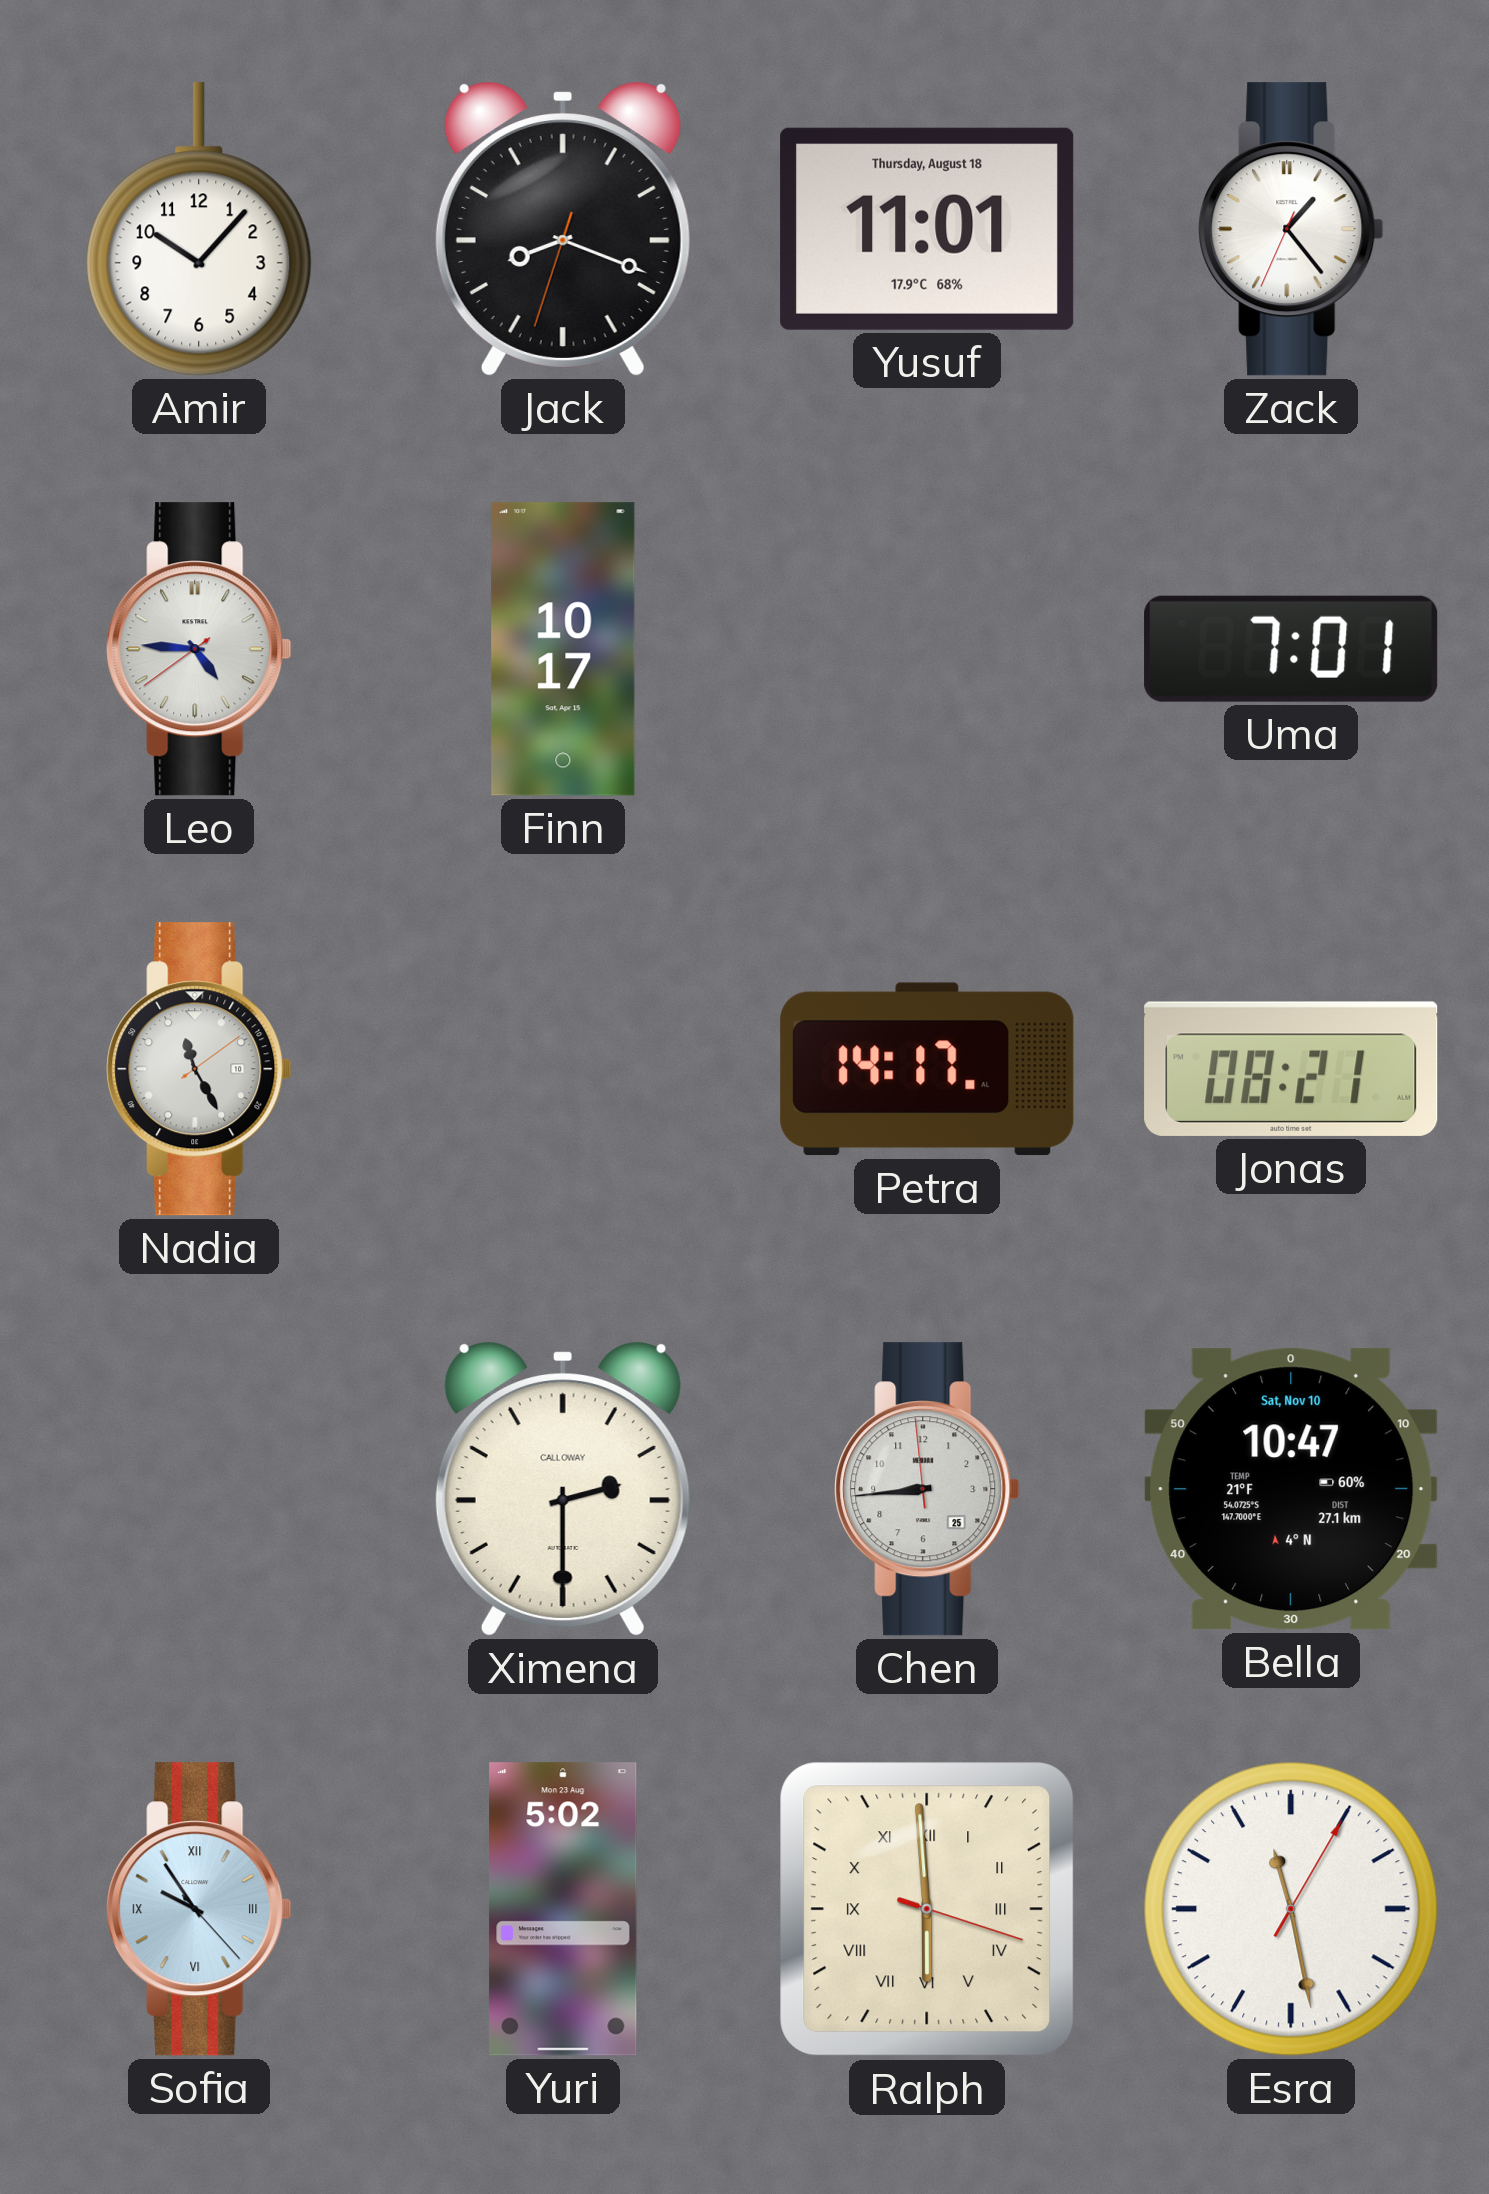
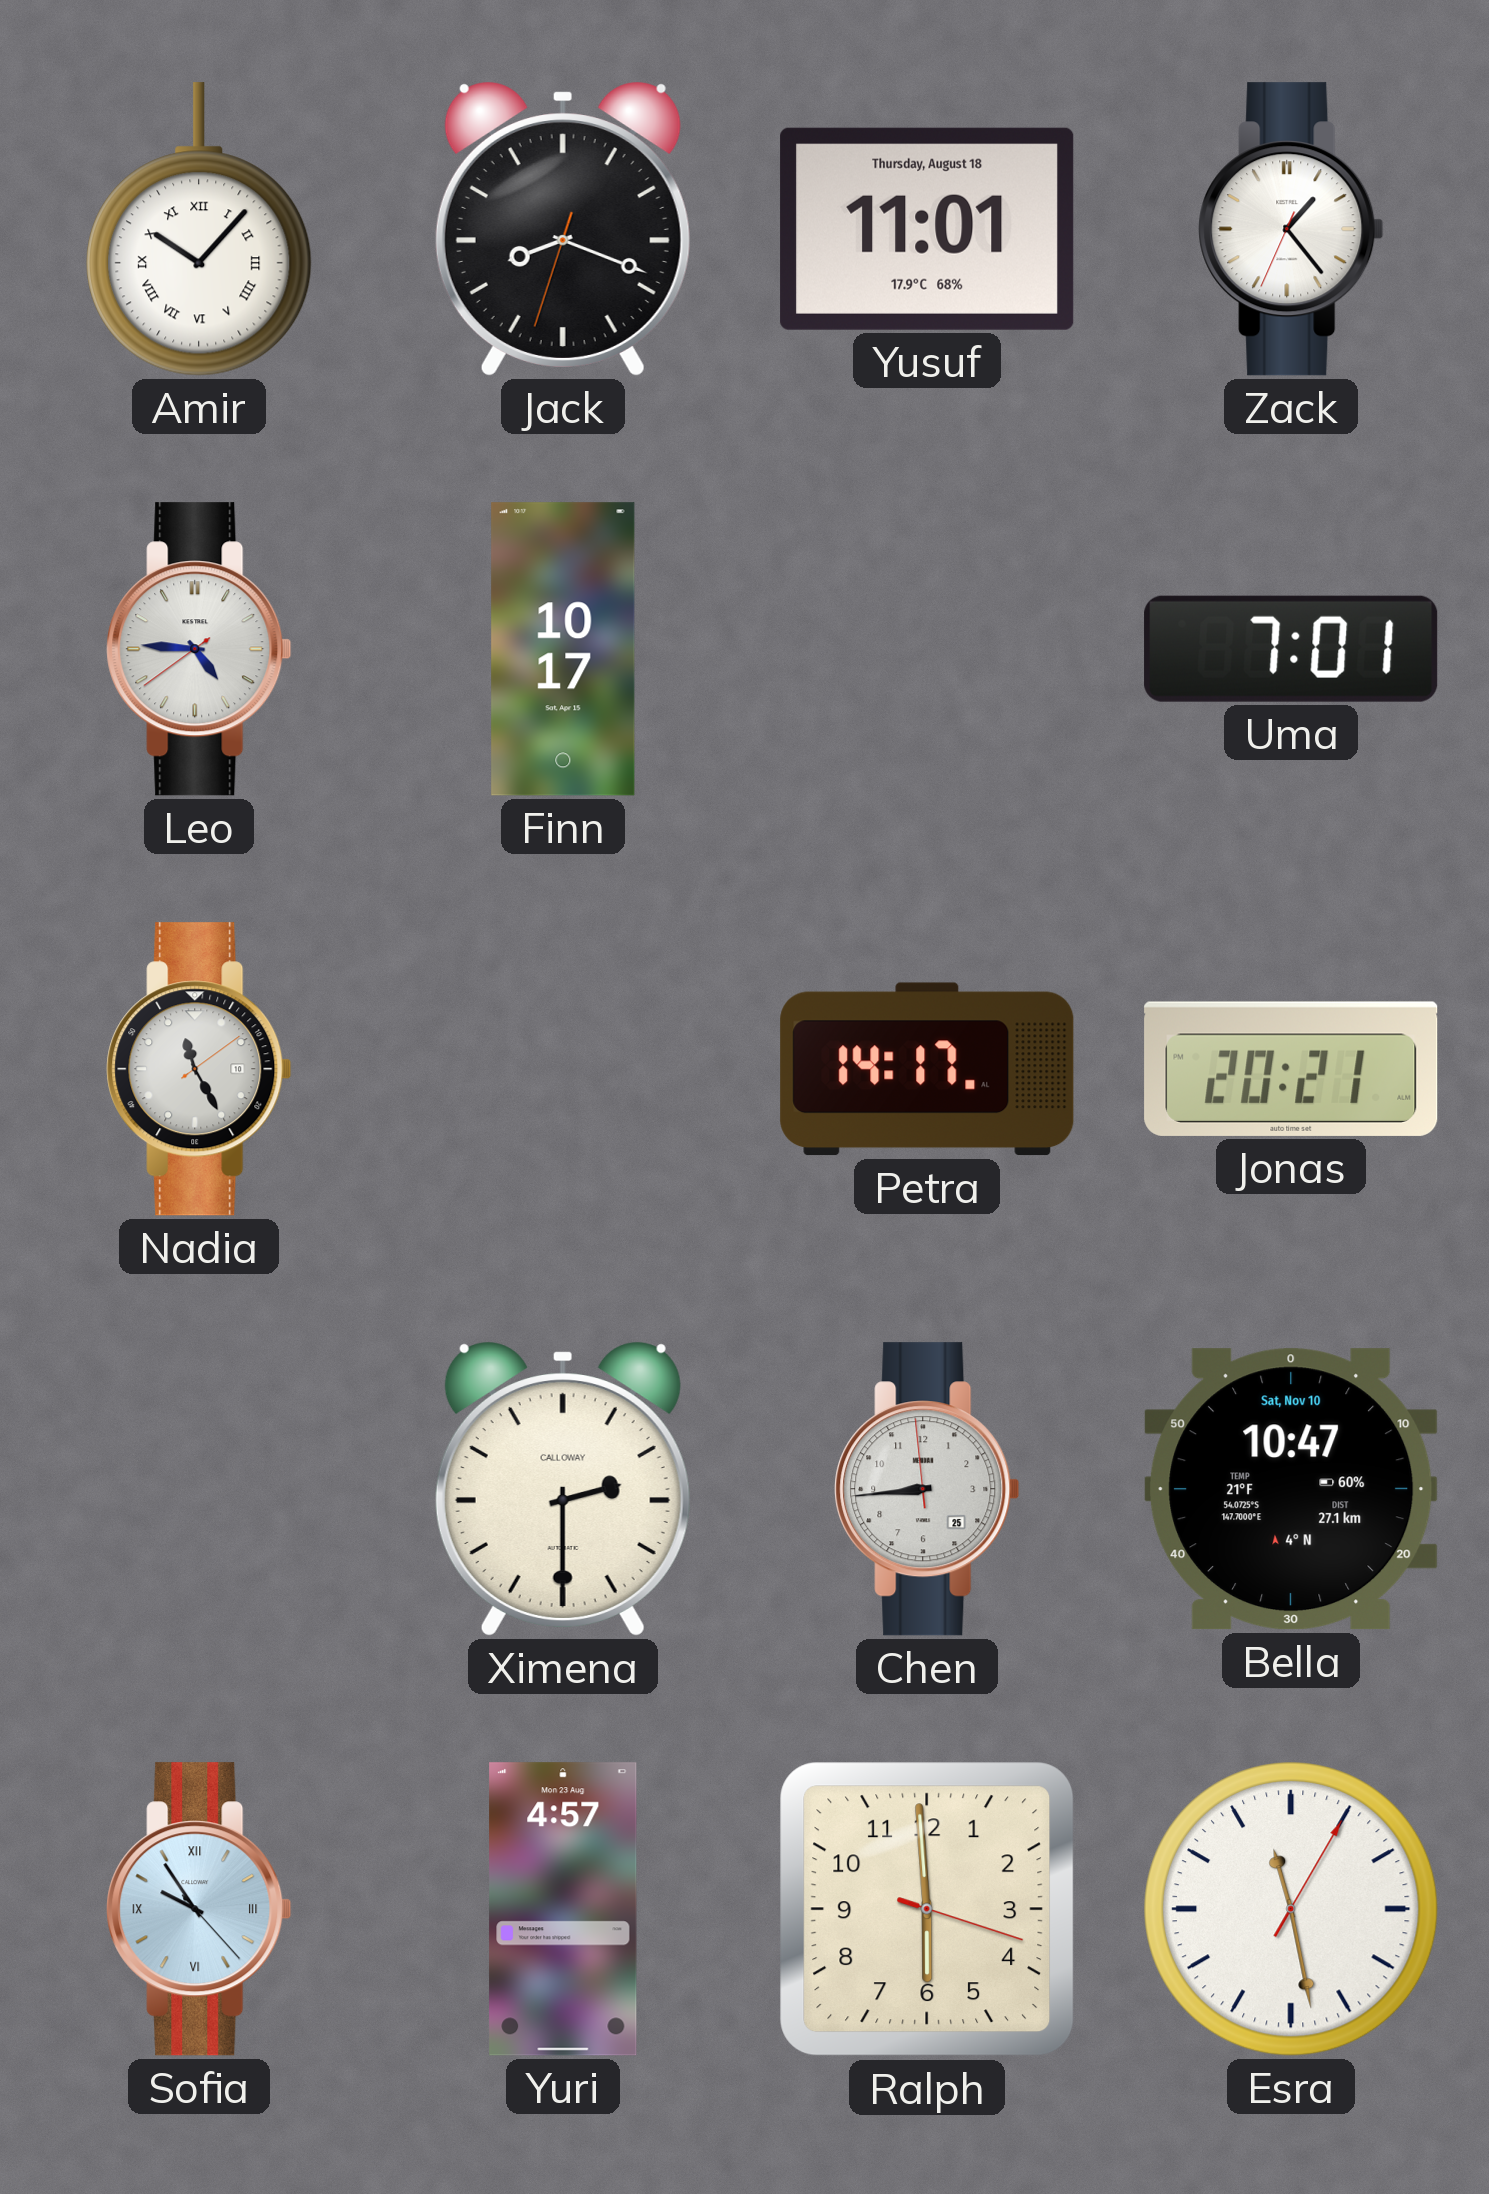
Amir numerals: Arabic -> Roman (199, 229)
Jonas: 08:21 -> 20:21 (1291, 1069)
Yuri: 5:02 -> 4:57 (563, 1909)
Ralph numerals: Roman -> Arabic (927, 1909)
